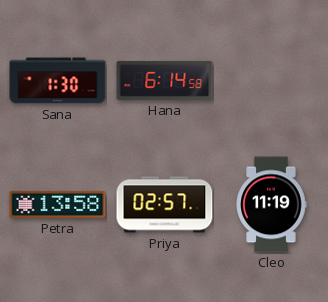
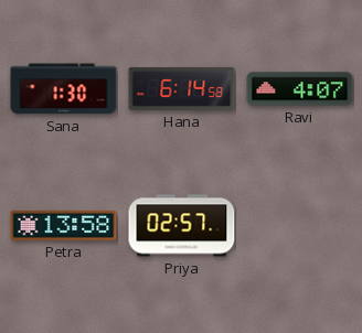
Ravi: none -> 4:07 (300, 89)
Cleo: 11:19 -> none (271, 205)
